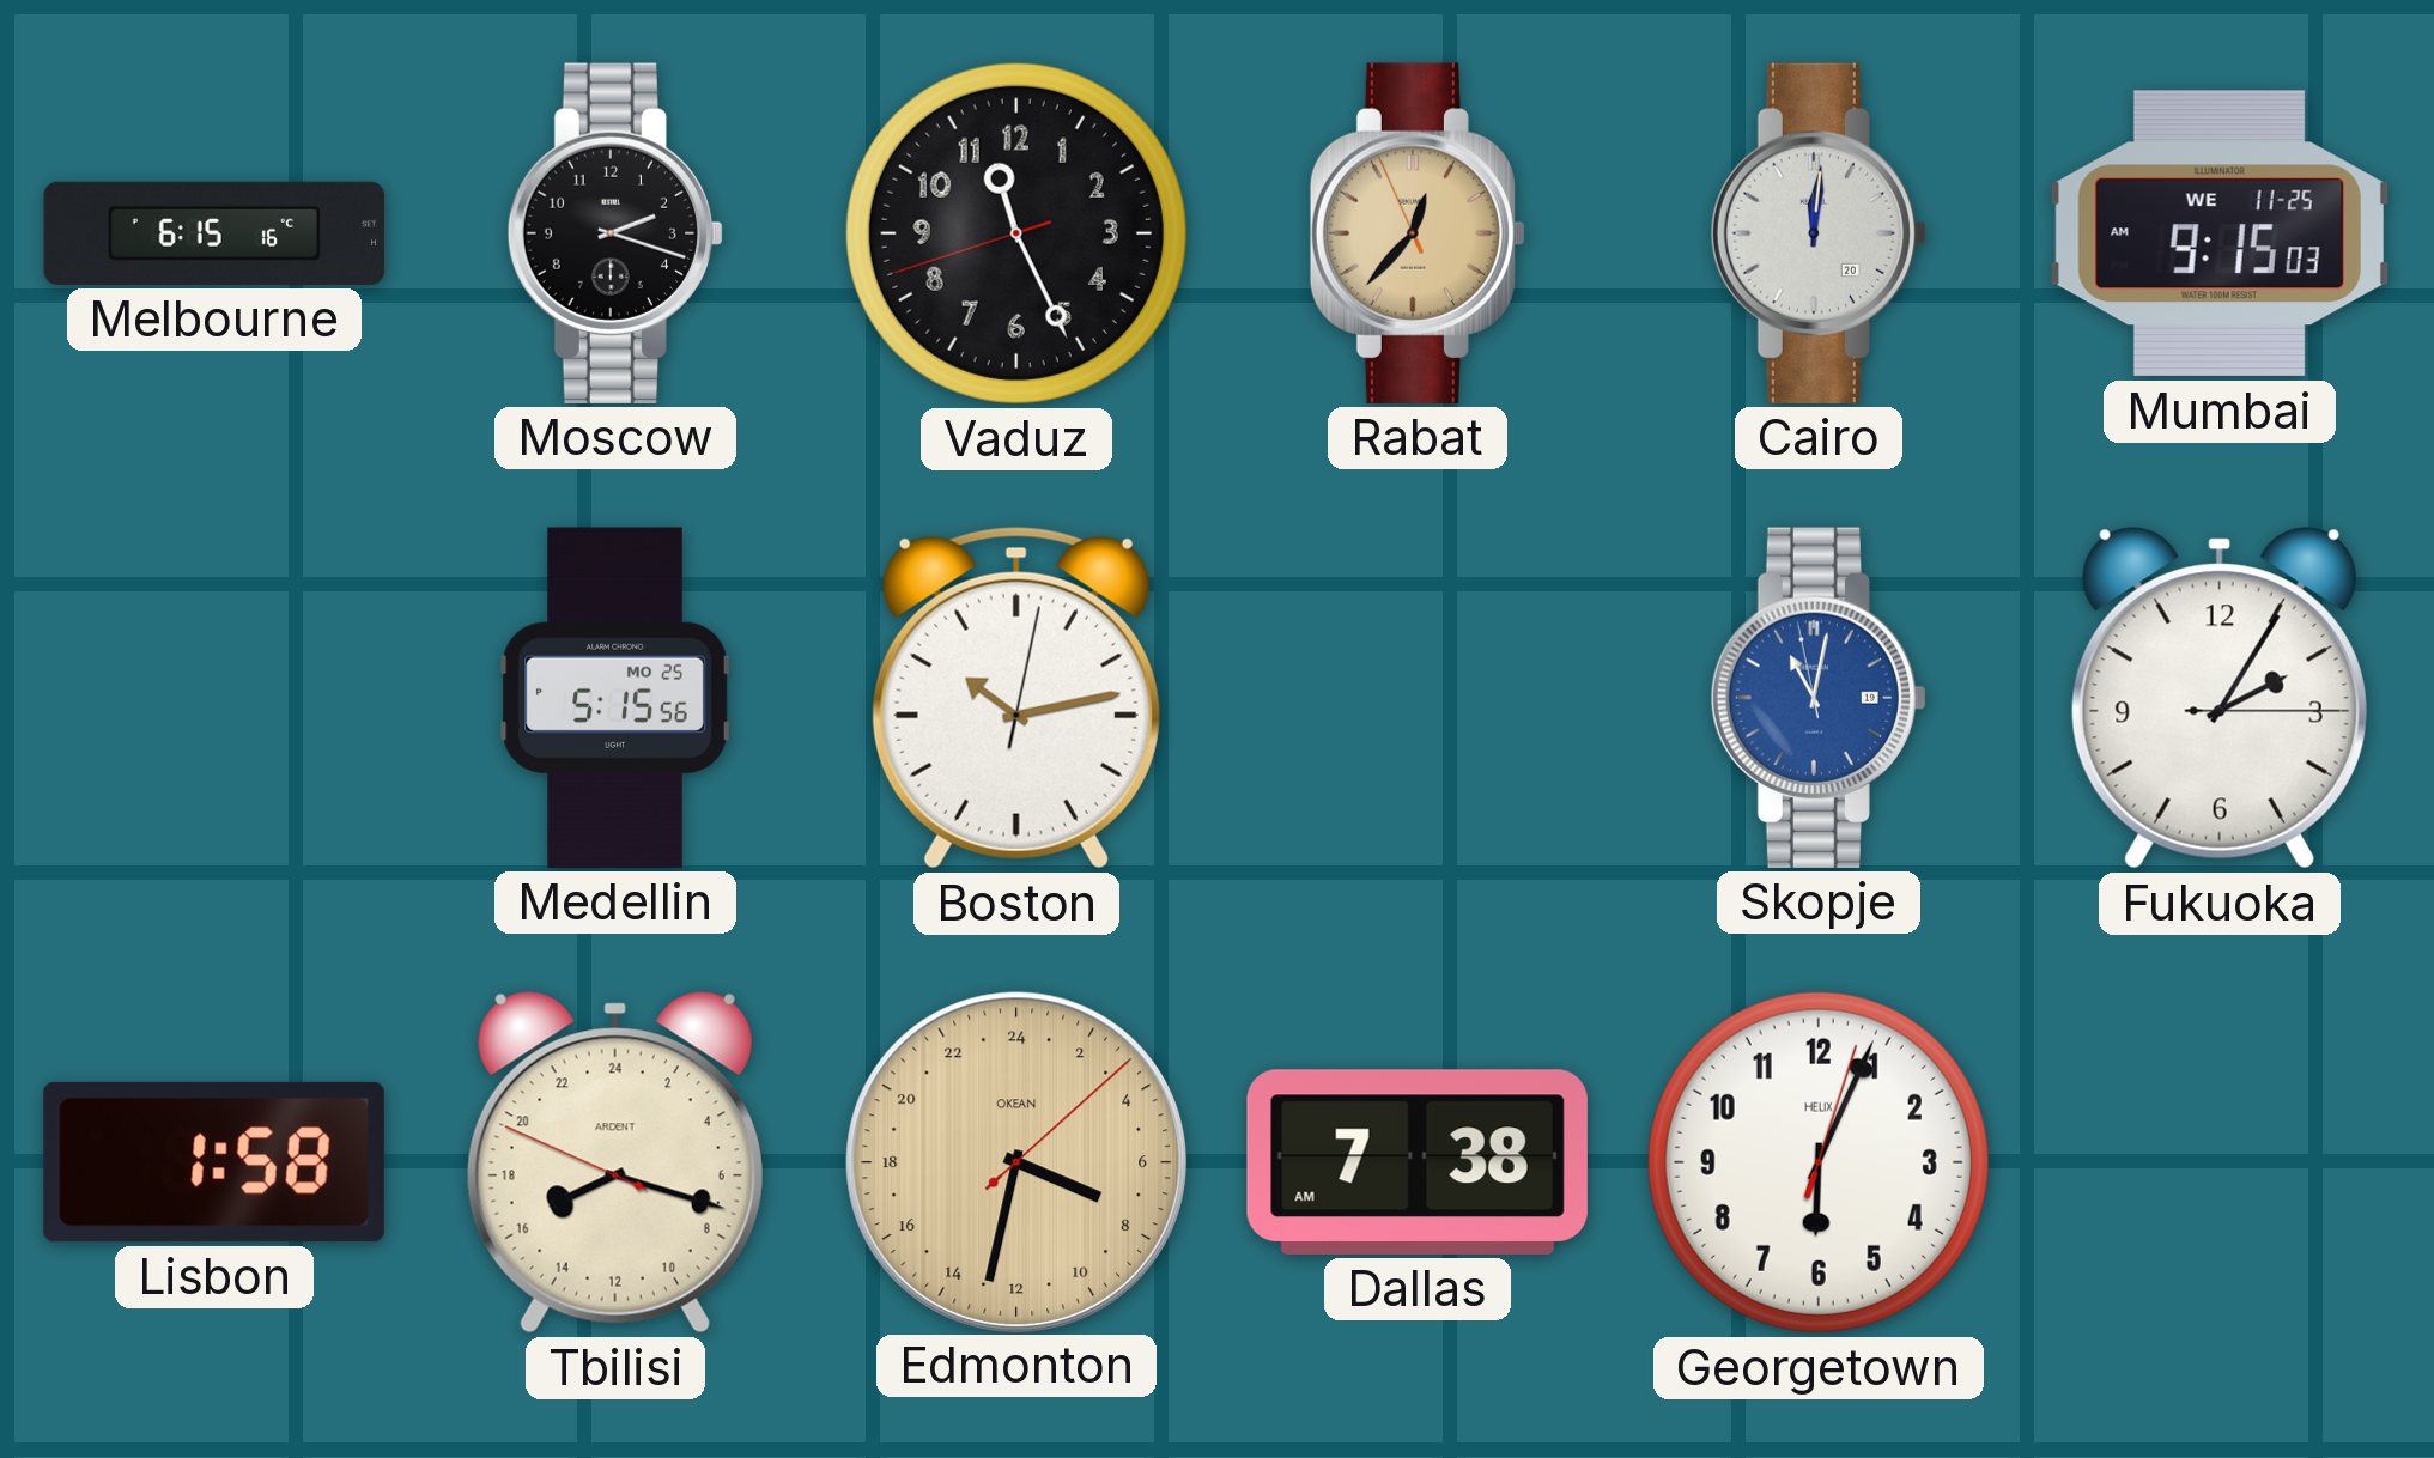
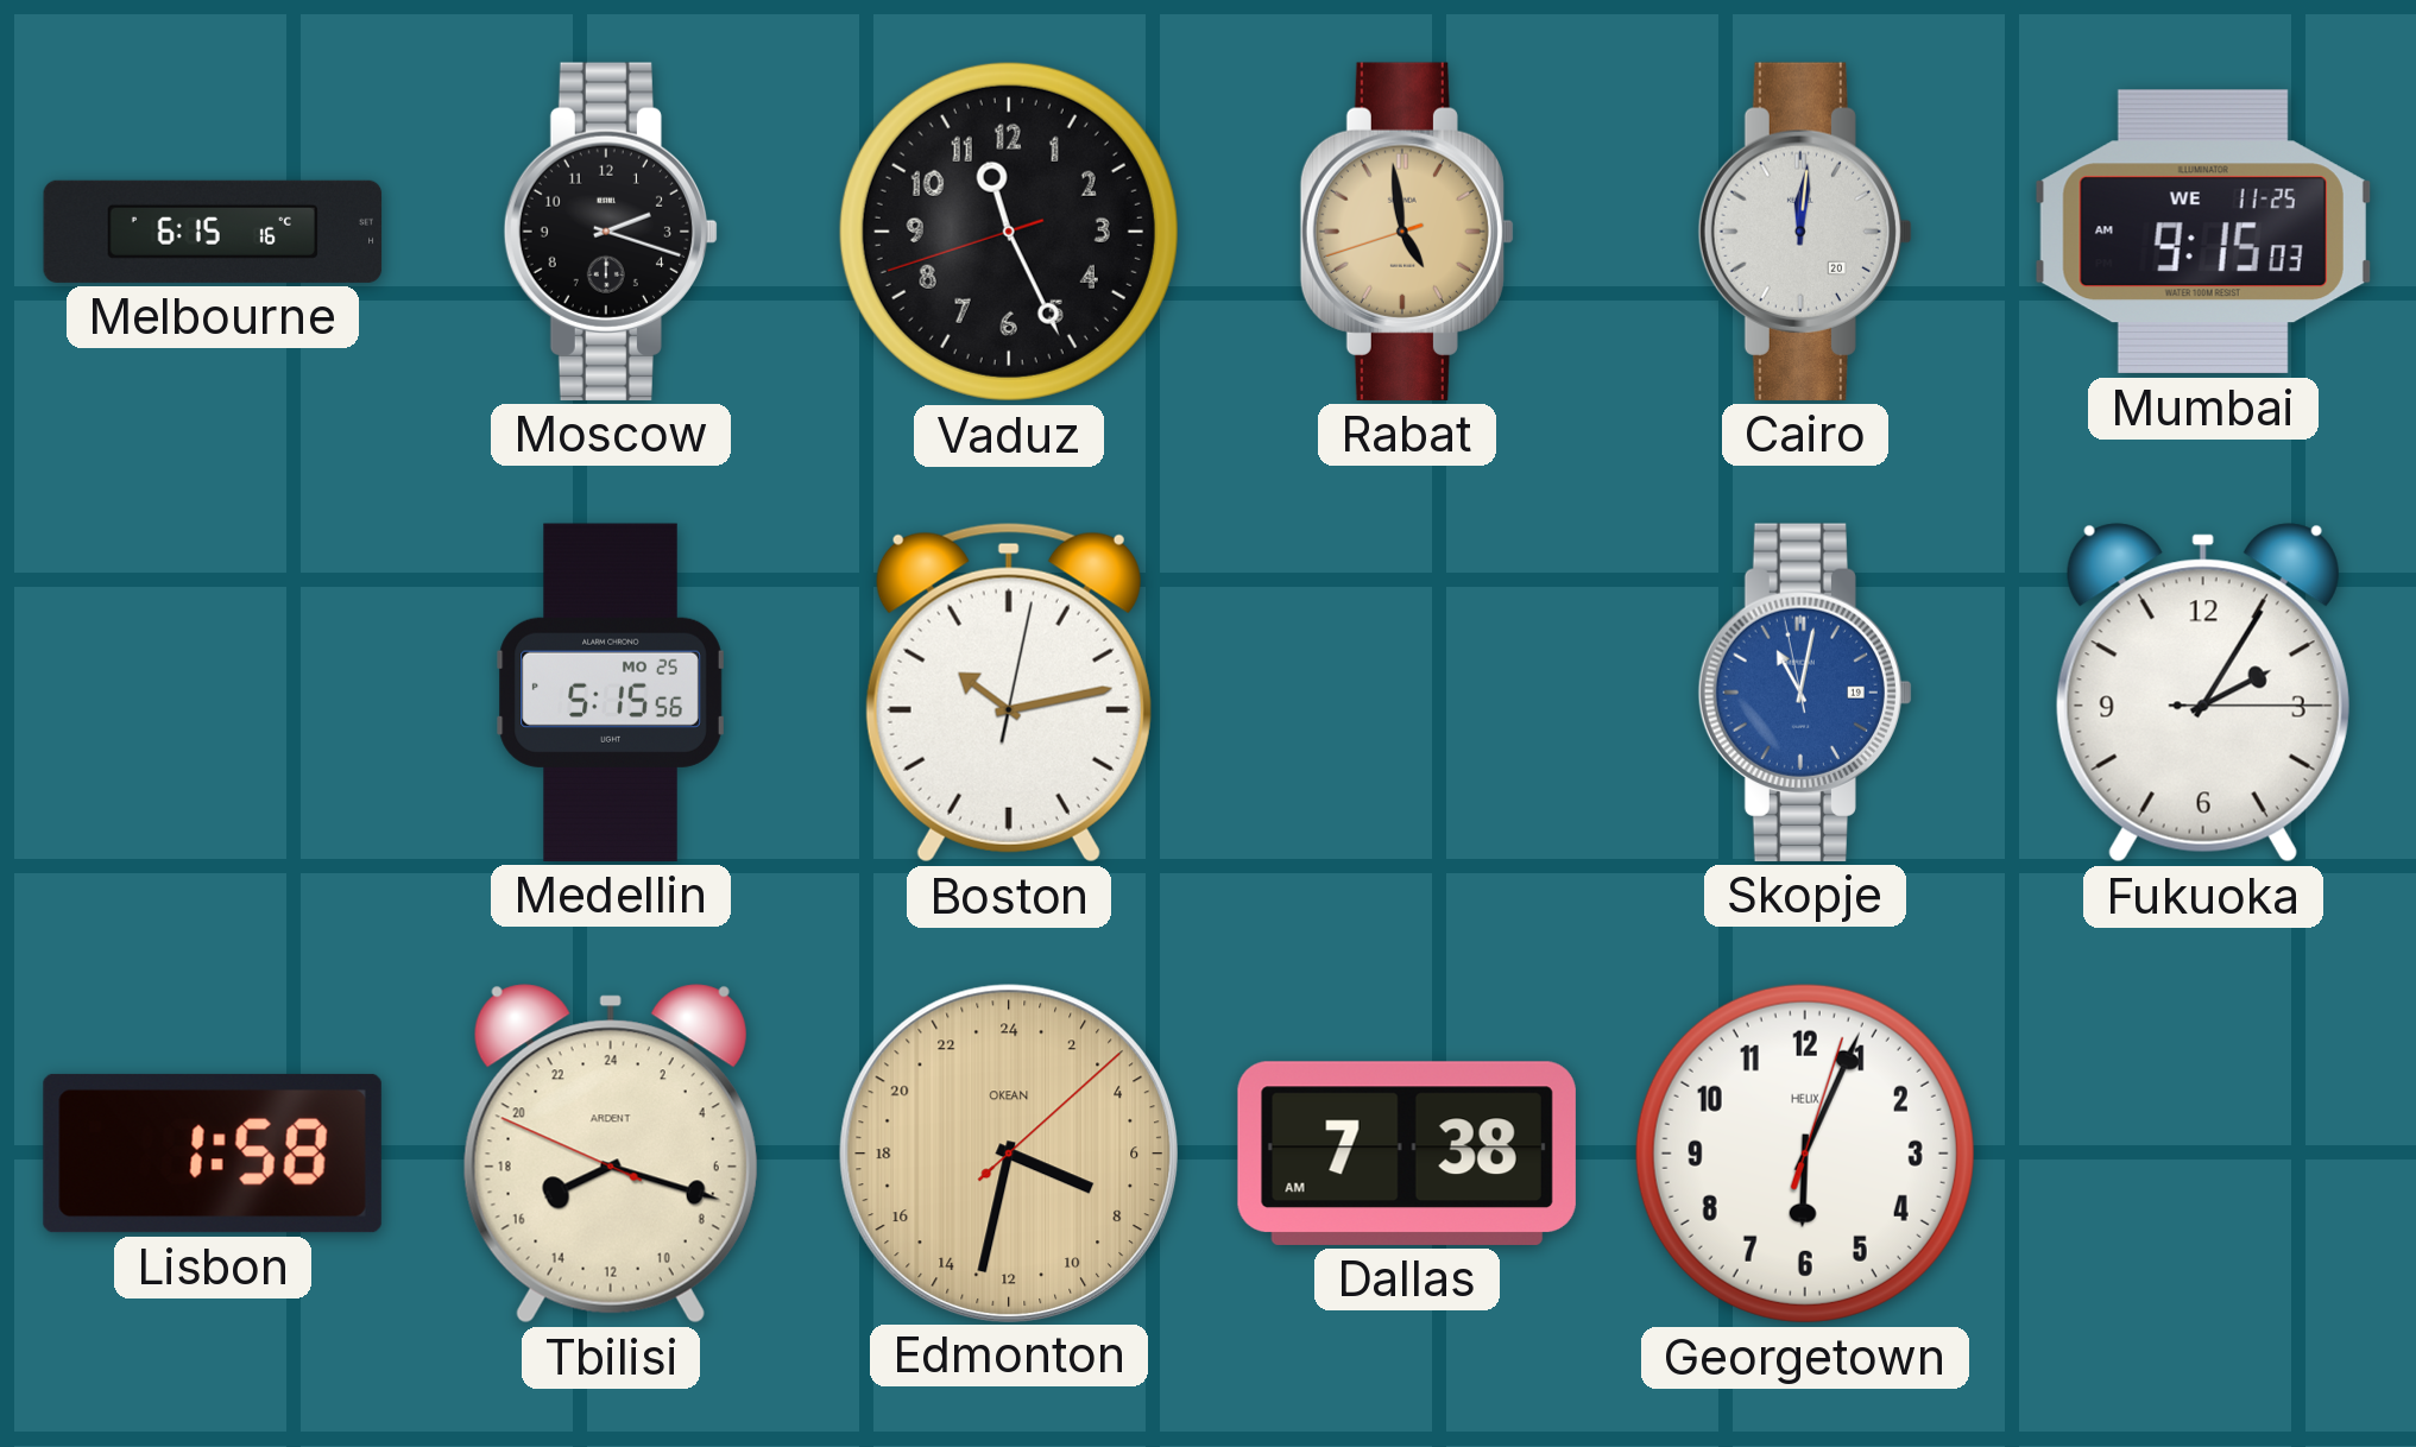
Rabat: 12:36 -> 4:58 (1407, 232)
